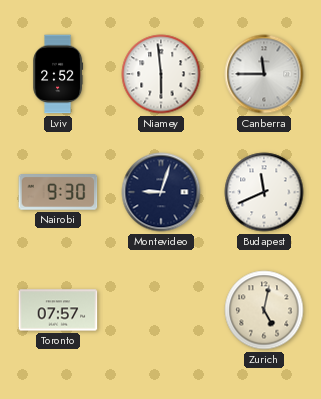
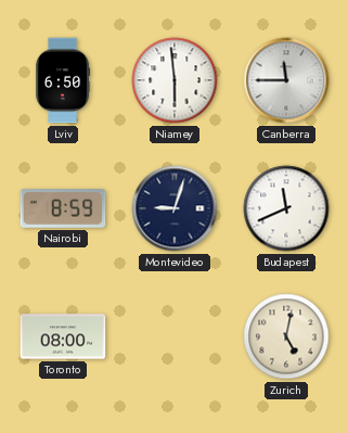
Lviv: 2:52 -> 6:50 (63, 80)
Nairobi: 9:30 -> 8:59 (63, 209)
Toronto: 07:57 -> 08:00 (63, 336)
